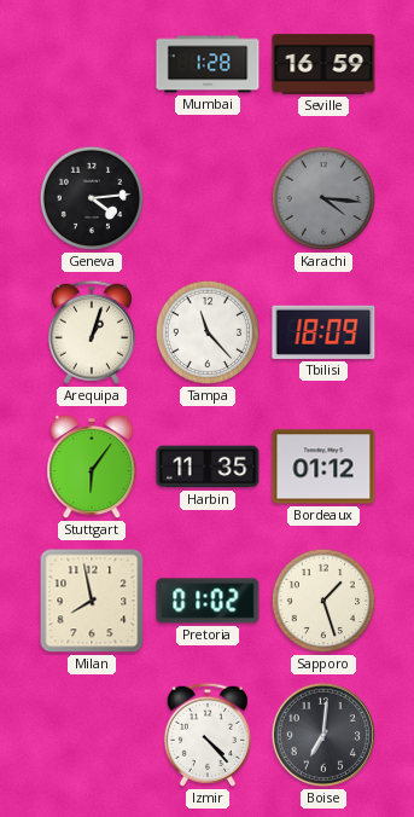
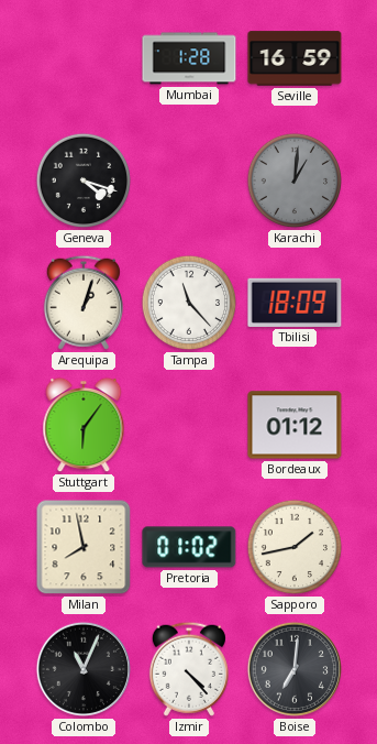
Geneva: 4:14 -> 4:18 (84, 180)
Karachi: 4:16 -> 1:01 (295, 180)
Harbin: 11:35 -> none (208, 467)
Sapporo: 1:27 -> 1:43 (295, 547)
Colombo: none -> 11:04 (84, 669)
